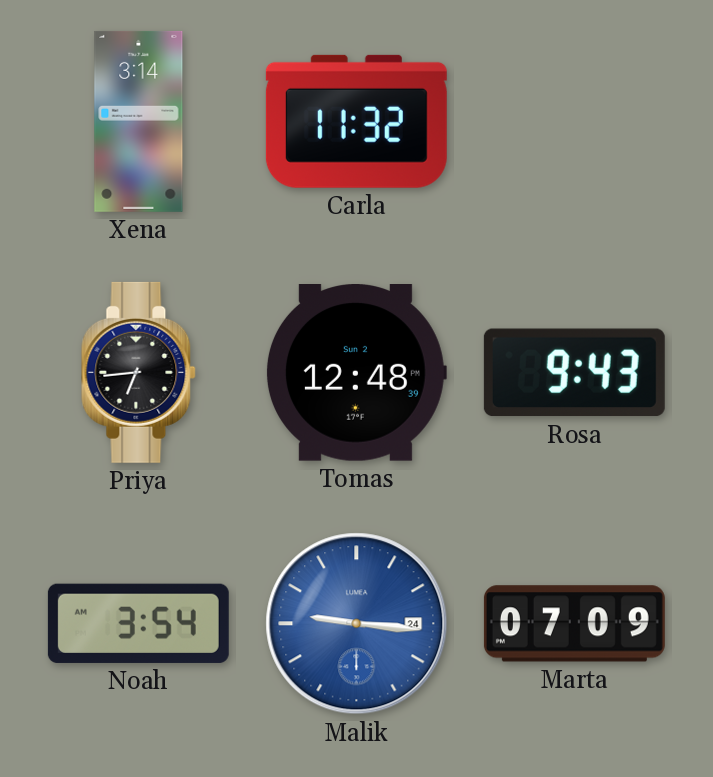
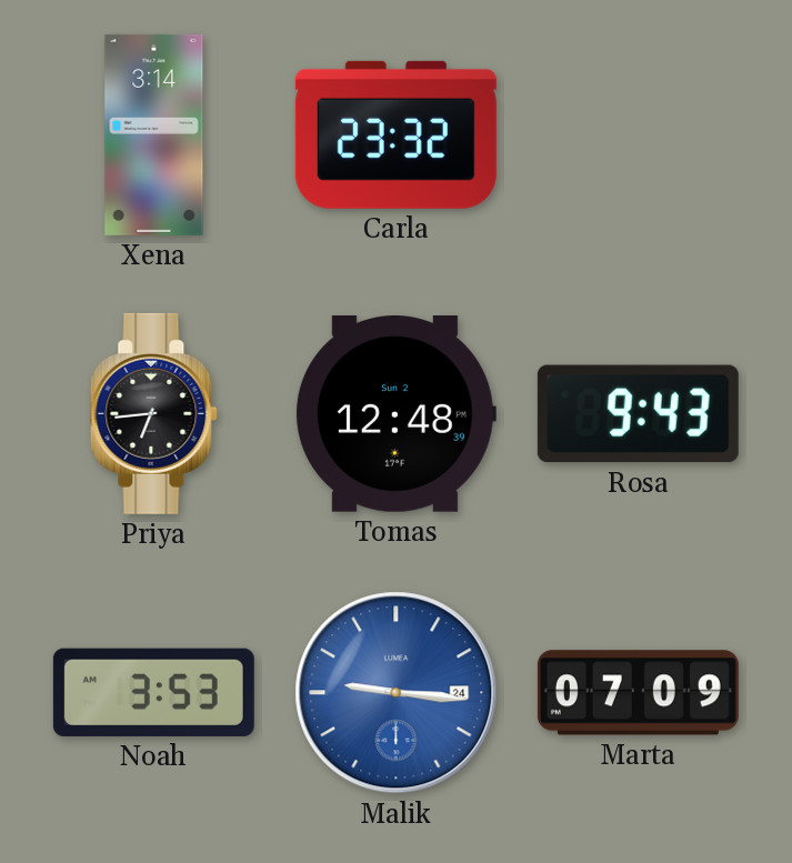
Carla: 11:32 -> 23:32 (395, 134)
Noah: 3:54 -> 3:53 (153, 692)
